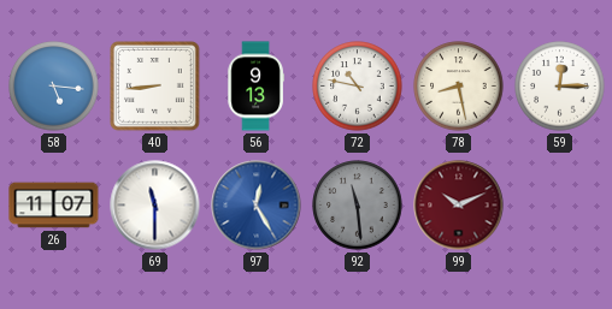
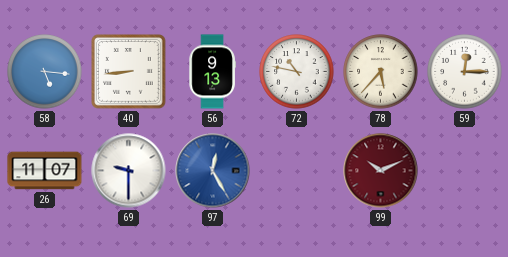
78: 8:28 -> 5:37 (381, 72)
69: 11:30 -> 9:30 (129, 171)
92: 11:29 -> none (358, 206)
